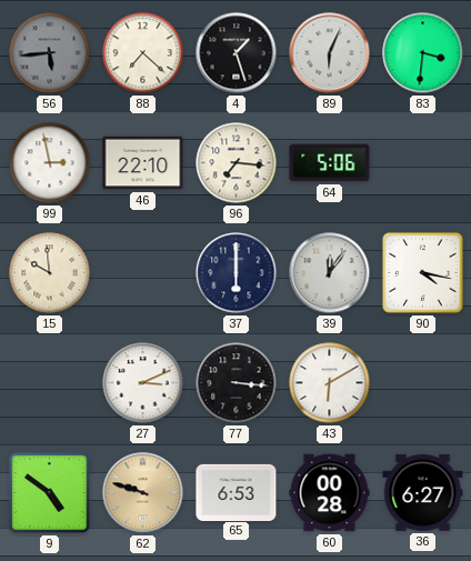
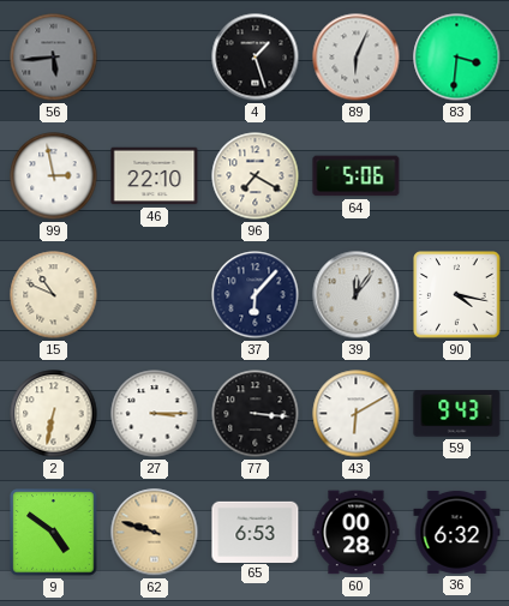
88: 7:22 -> none (143, 53)
96: 7:16 -> 7:20 (256, 176)
15: 9:59 -> 10:49 (54, 295)
37: 6:00 -> 6:07 (256, 295)
2: none -> 6:32 (54, 414)
27: 3:11 -> 3:15 (155, 414)
59: none -> 9:43 (457, 414)
36: 6:27 -> 6:32 (457, 532)
